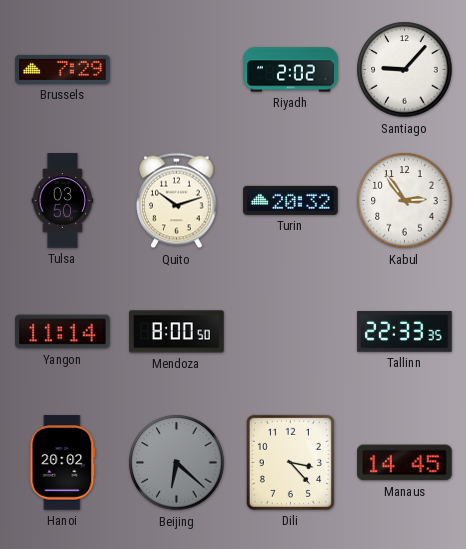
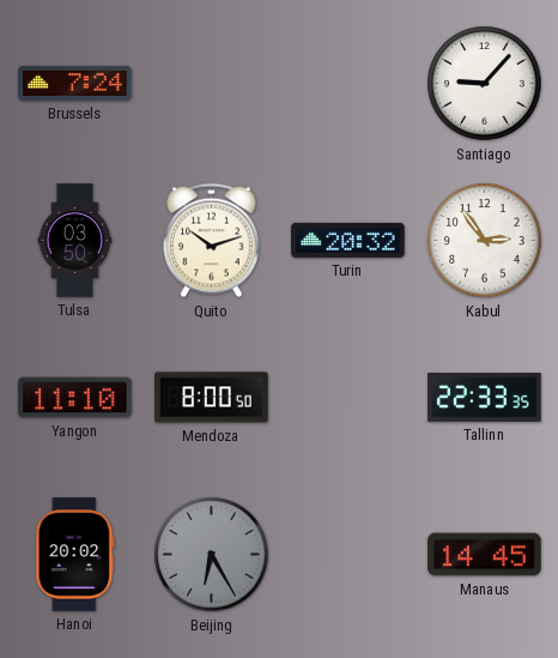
Brussels: 7:29 -> 7:24 (75, 83)
Riyadh: 2:02 -> none (291, 70)
Yangon: 11:14 -> 11:10 (75, 398)
Beijing: 6:22 -> 6:25 (212, 555)
Dili: 3:23 -> none (290, 462)
